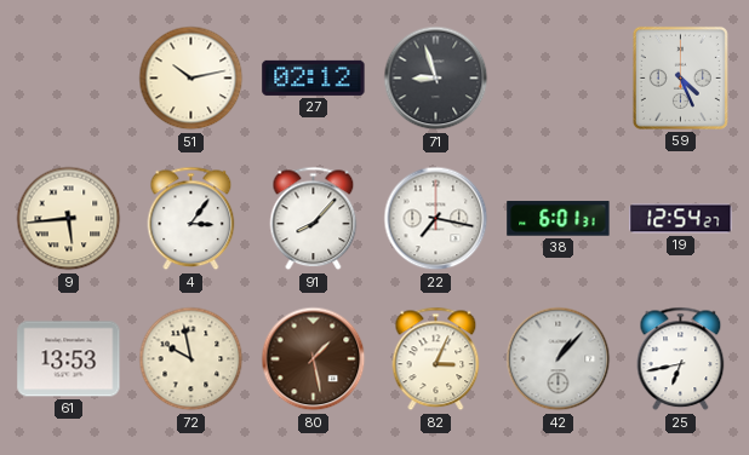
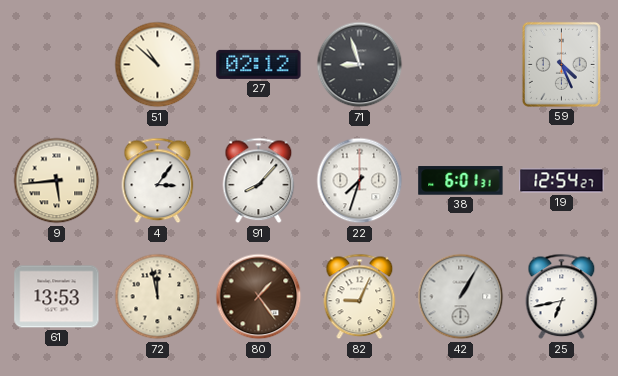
51: 10:13 -> 10:52 (158, 65)
22: 7:17 -> 7:33 (360, 181)
72: 9:58 -> 11:58 (158, 297)
80: 1:28 -> 1:24 (259, 297)
82: 3:04 -> 9:04 (360, 297)
42: 1:07 -> 1:05 (461, 297)
